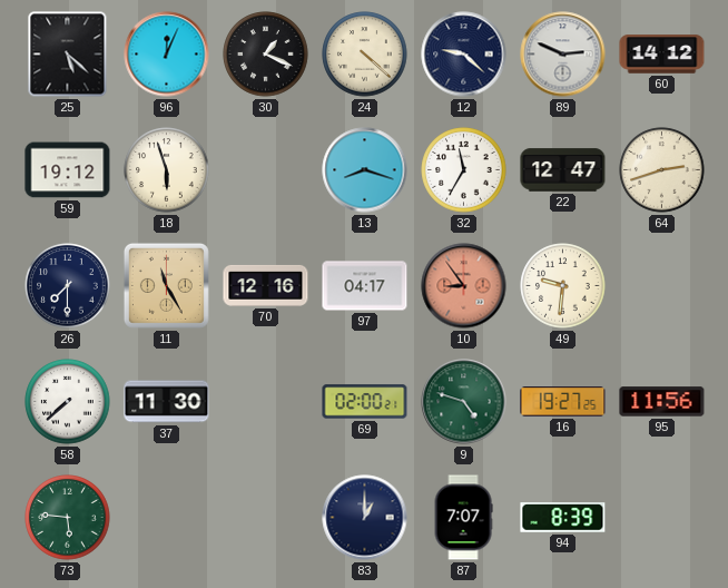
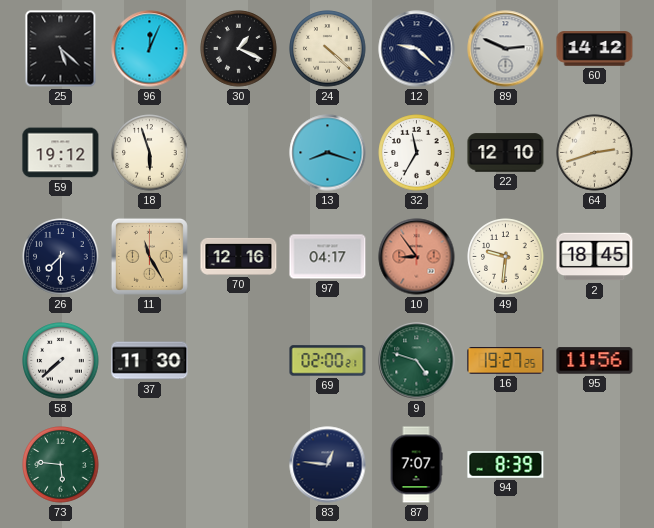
22: 12:47 -> 12:10 (506, 153)
2: none -> 18:45 (595, 257)
83: 1:00 -> 12:46 (328, 465)
